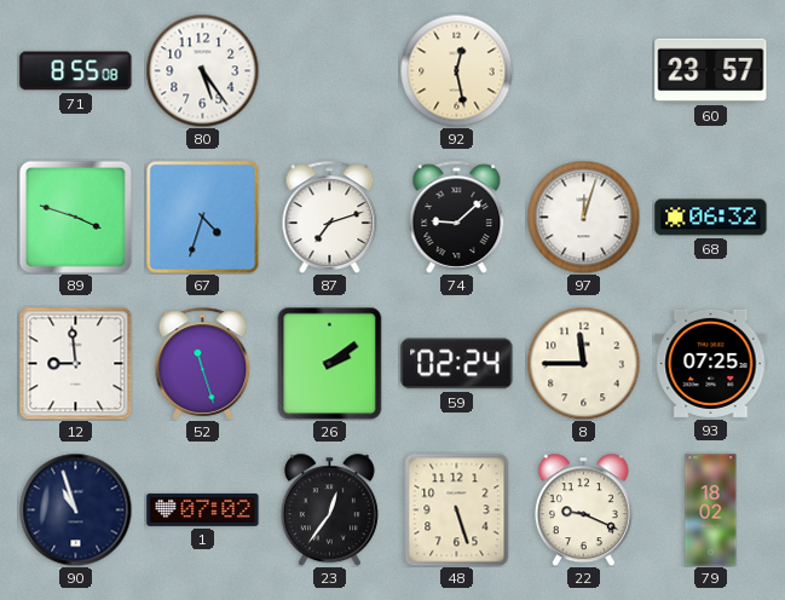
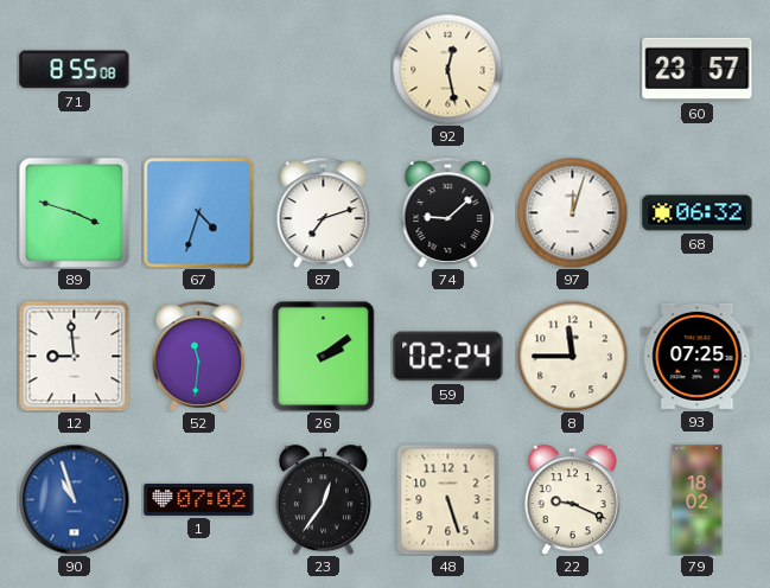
80: 5:24 -> none (202, 70)
52: 11:27 -> 11:31 (199, 356)
90 dial: navy -> blue (74, 499)
